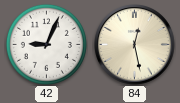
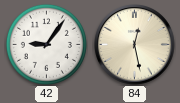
42: 9:04 -> 9:06 (46, 44)
